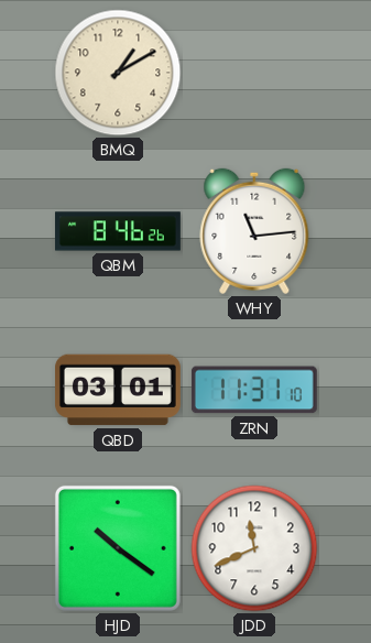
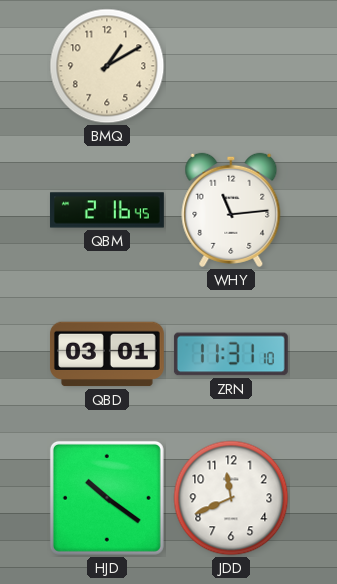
QBM: 8:46 -> 2:16 (107, 210)
